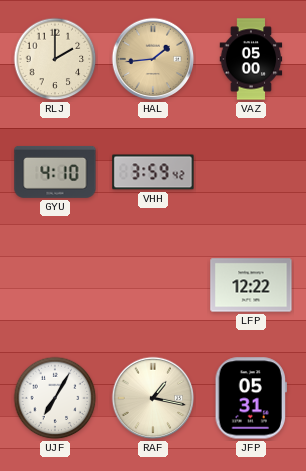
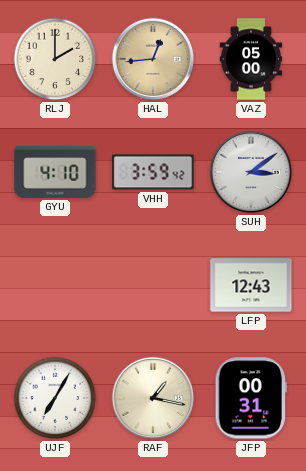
HAL: 1:44 -> 12:44 (153, 59)
SUH: none -> 3:09 (251, 172)
LFP: 12:22 -> 12:43 (251, 285)
JFP: 05:31 -> 00:31 (251, 398)
